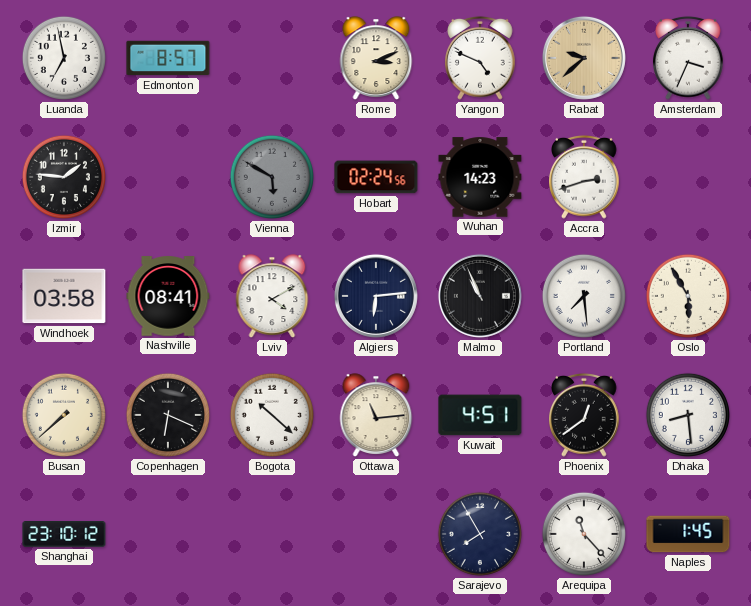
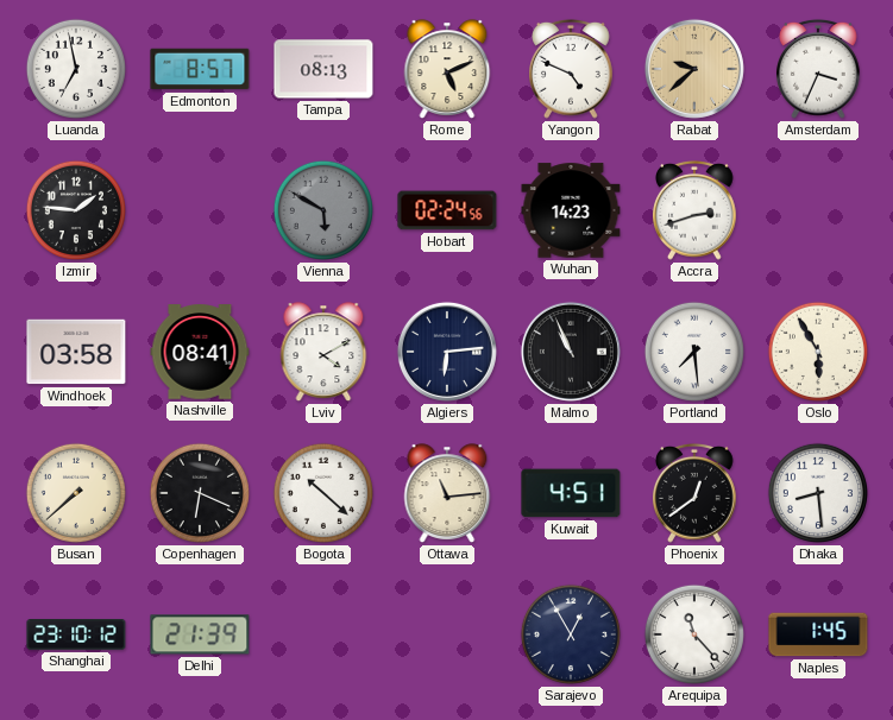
Tampa: none -> 08:13 (323, 69)
Rome: 3:11 -> 5:11 (447, 69)
Delhi: none -> 21:39 (200, 634)
Sarajevo: 7:55 -> 12:55 (571, 634)
